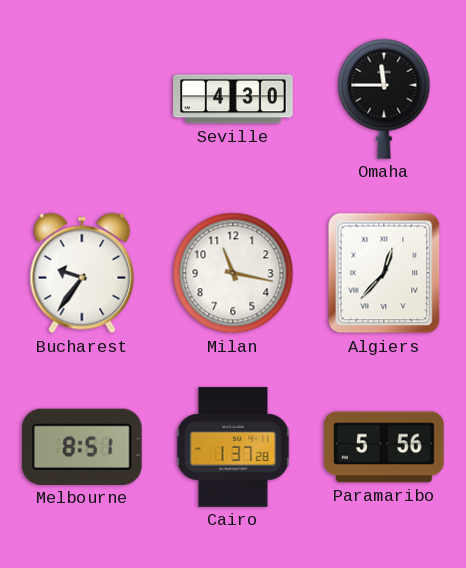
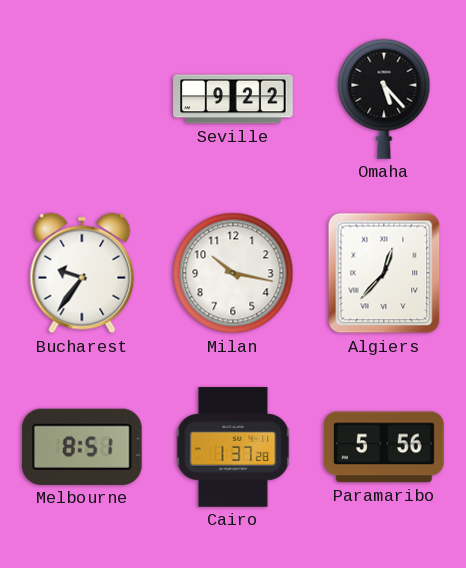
Seville: 4:30 -> 9:22 (233, 99)
Omaha: 11:45 -> 5:23 (384, 99)
Milan: 11:17 -> 10:17 (233, 273)
